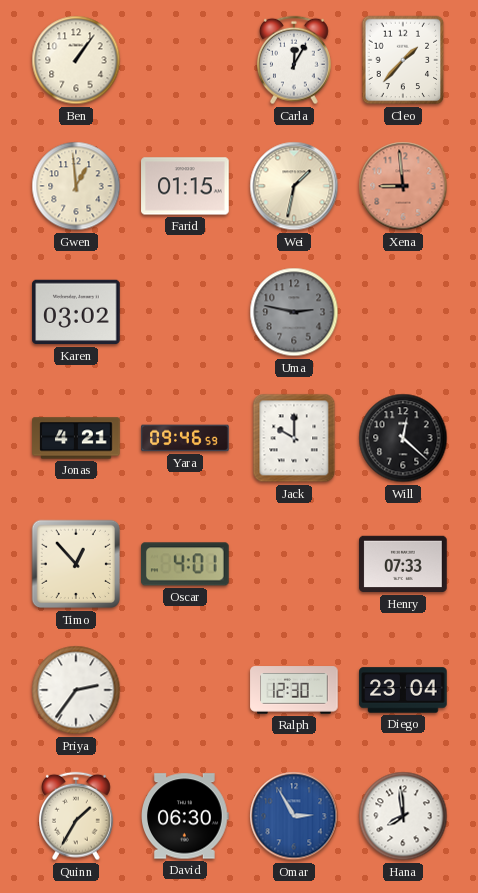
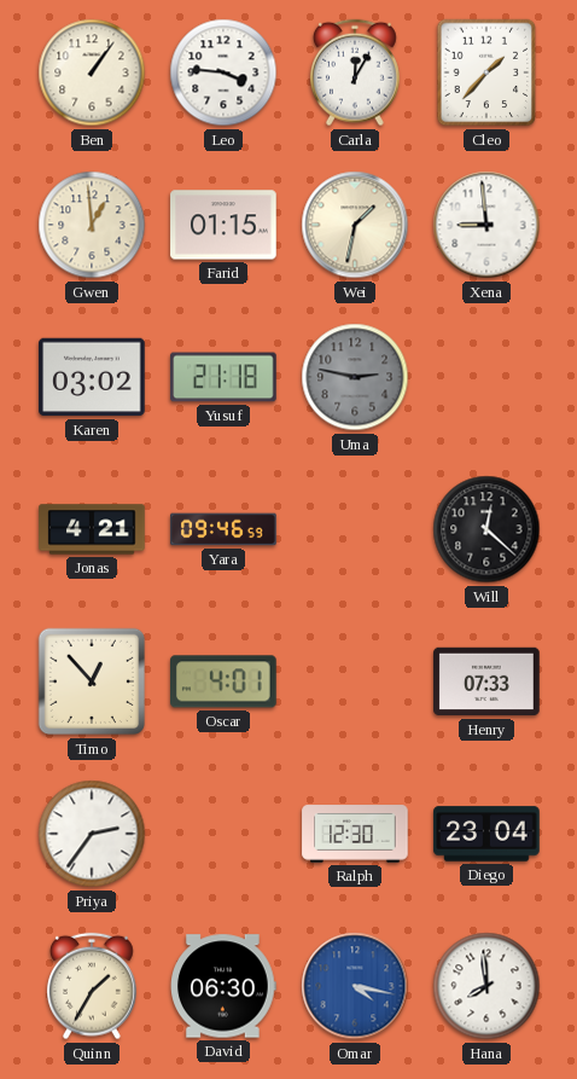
Leo: none -> 3:46 (223, 72)
Xena dial: salmon -> white (486, 225)
Yusuf: none -> 21:18 (223, 377)
Jack: 10:00 -> none (294, 438)
Omar: 2:55 -> 4:17 (355, 986)
